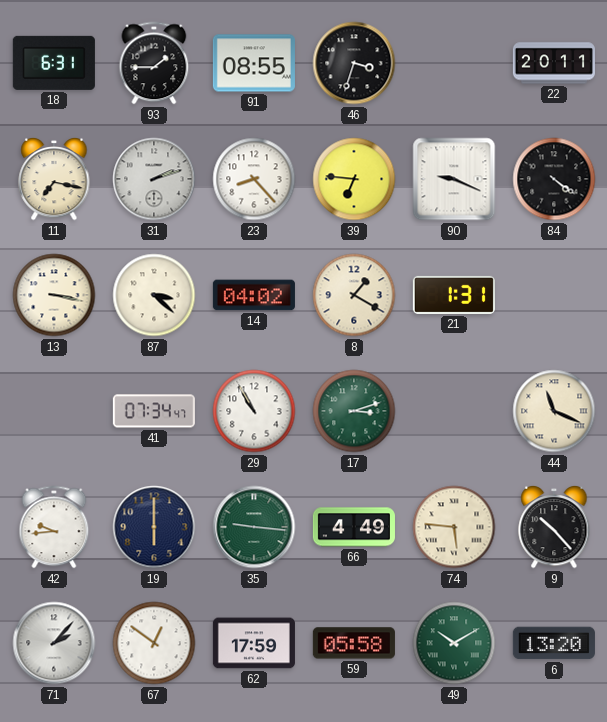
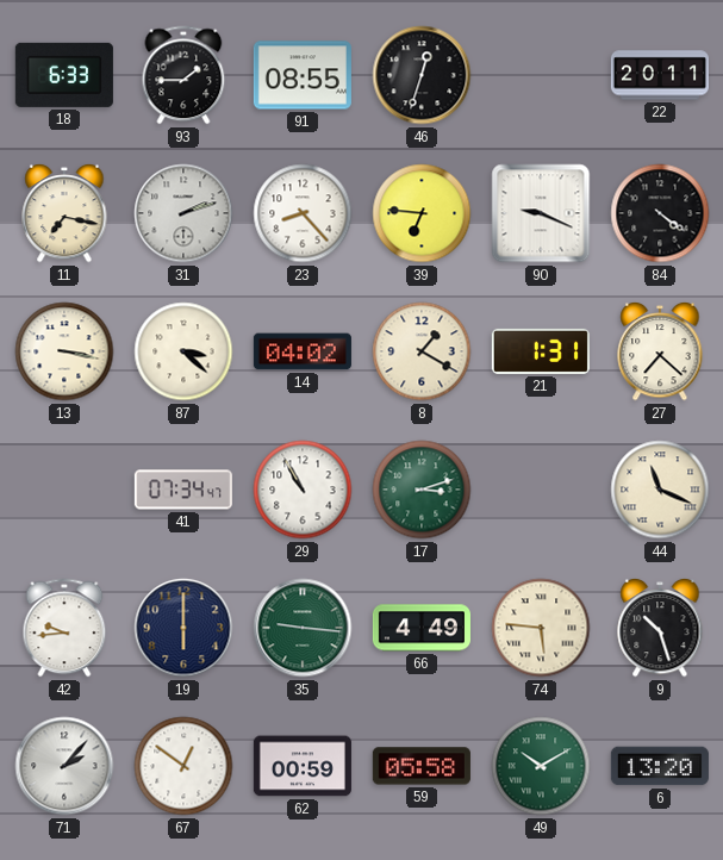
18: 6:31 -> 6:33 (64, 75)
46: 3:33 -> 12:33 (422, 75)
27: none -> 7:22 (660, 351)
9: 10:23 -> 10:27 (660, 628)
62: 17:59 -> 00:59 (303, 766)
